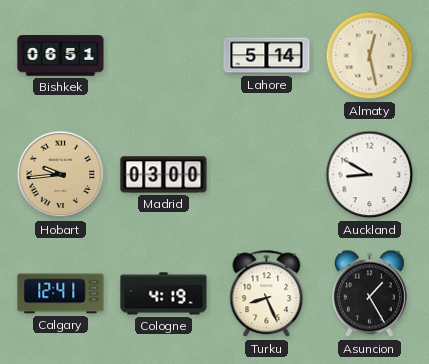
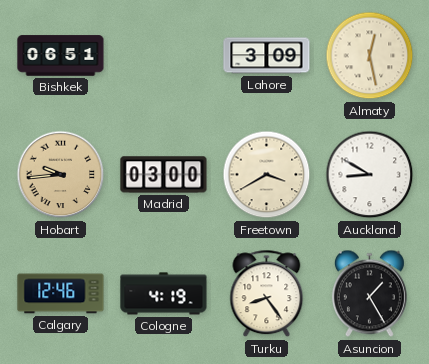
Lahore: 5:14 -> 3:09 (267, 56)
Freetown: none -> 3:40 (267, 175)
Calgary: 12:41 -> 12:46 (61, 294)
Turku: 8:26 -> 8:24 (267, 294)
